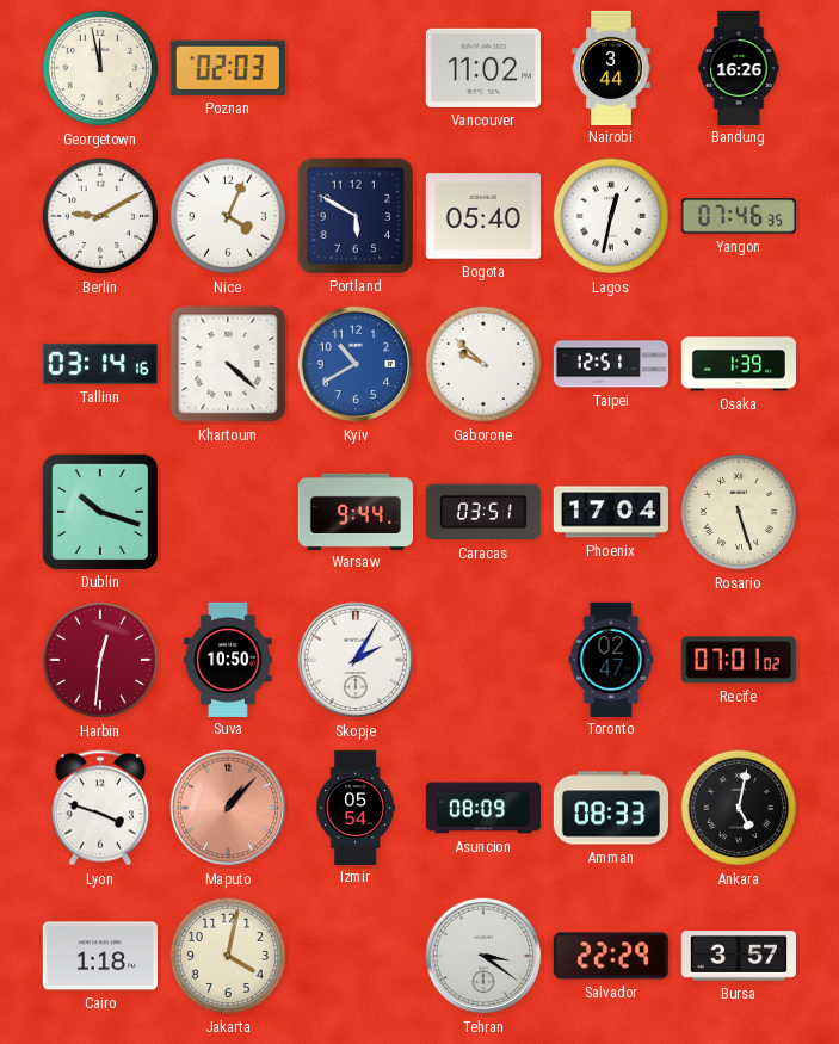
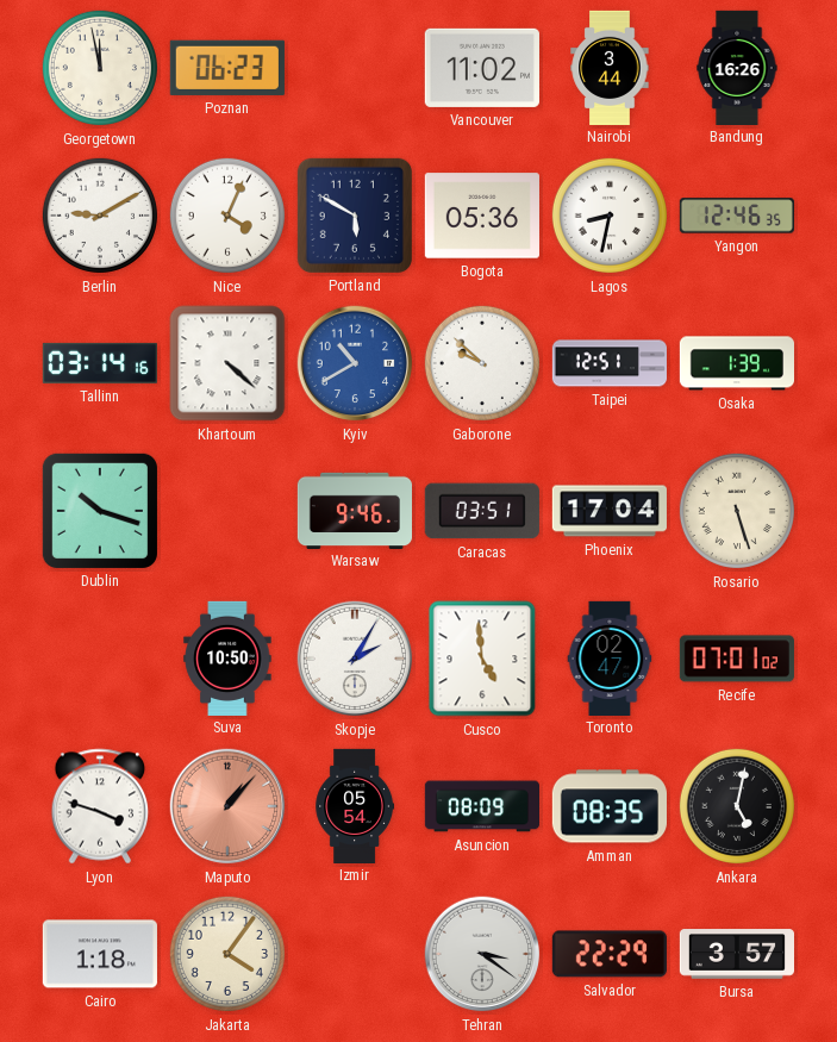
Poznan: 02:03 -> 06:23 (227, 68)
Bogota: 05:40 -> 05:36 (482, 216)
Lagos: 12:32 -> 8:32 (610, 216)
Yangon: 07:46 -> 12:46 (737, 216)
Warsaw: 9:44 -> 9:46 (354, 510)
Harbin: 12:31 -> none (100, 660)
Cusco: none -> 4:59 (482, 659)
Amman: 08:33 -> 08:35 (608, 806)
Jakarta: 4:02 -> 4:06 (227, 954)
